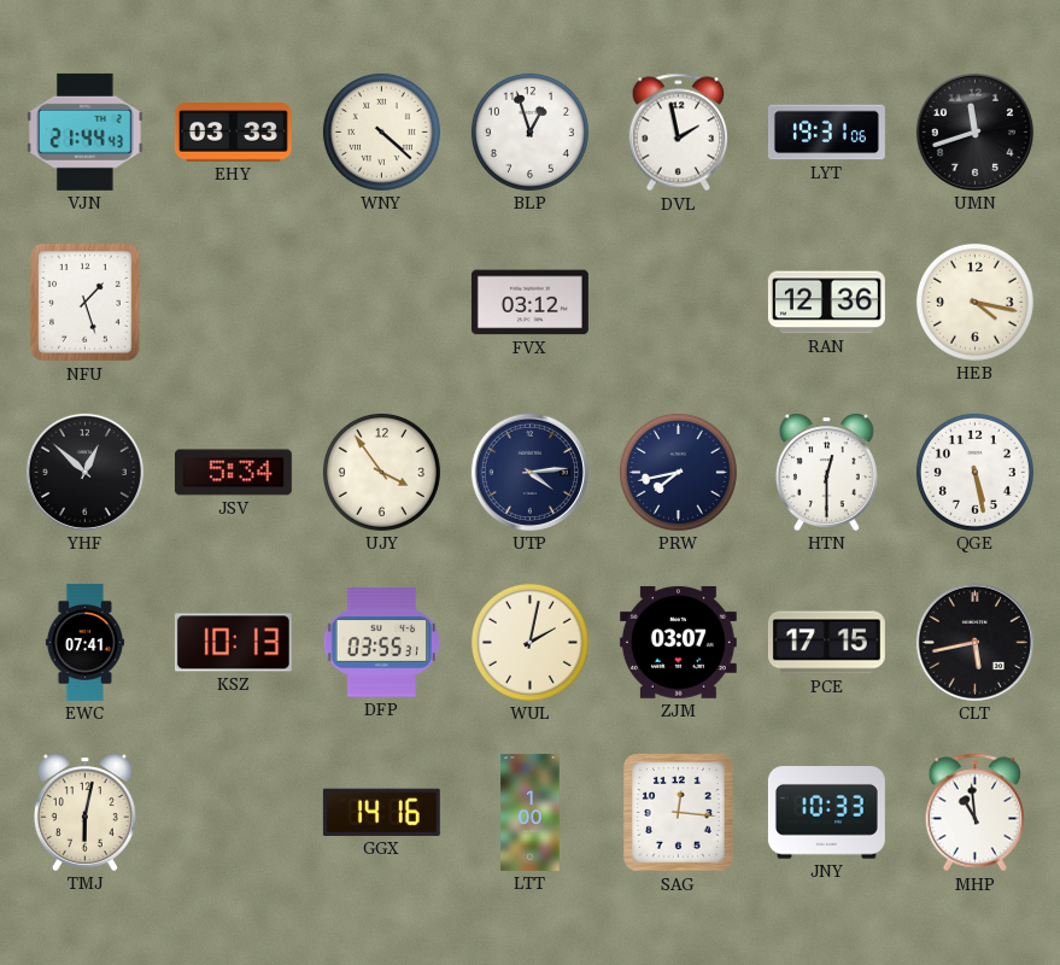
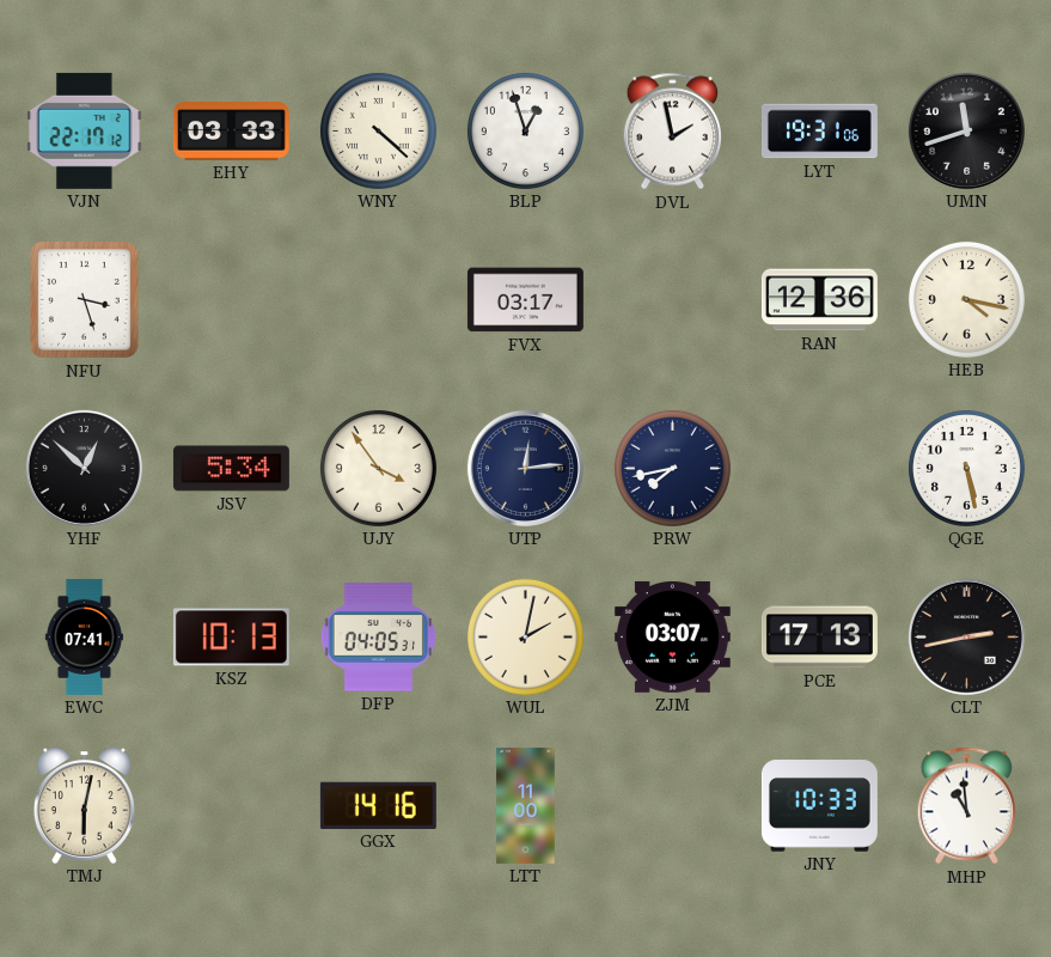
VJN: 21:44 -> 22:17 (85, 130)
NFU: 1:27 -> 3:27 (85, 300)
FVX: 03:12 -> 03:17 (525, 300)
UTP: 4:14 -> 12:14 (525, 468)
HTN: 12:30 -> none (826, 472)
DFP: 03:55 -> 04:05 (378, 638)
PCE: 17:15 -> 17:13 (819, 638)
CLT: 5:43 -> 2:43 (966, 636)
LTT: 1:00 -> 11:00 (526, 805)
SAG: 12:16 -> none (679, 813)
